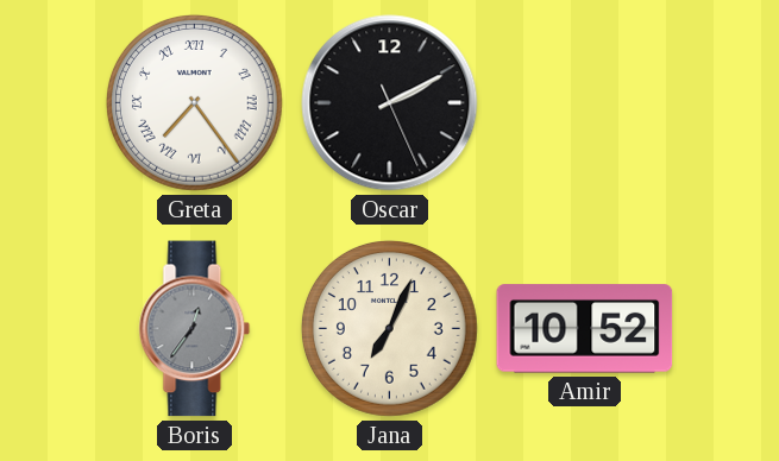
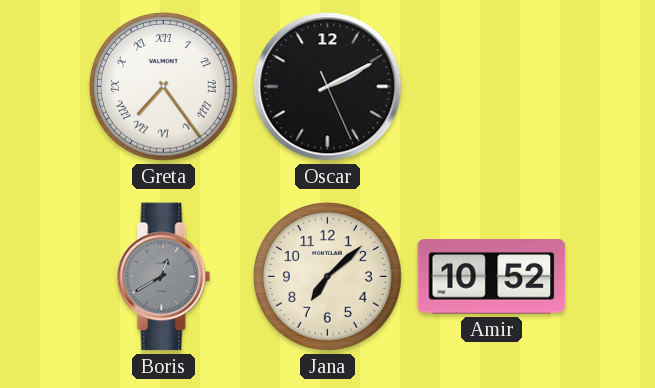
Boris: 12:36 -> 12:40 (164, 277)
Jana: 7:04 -> 7:08 (328, 277)
